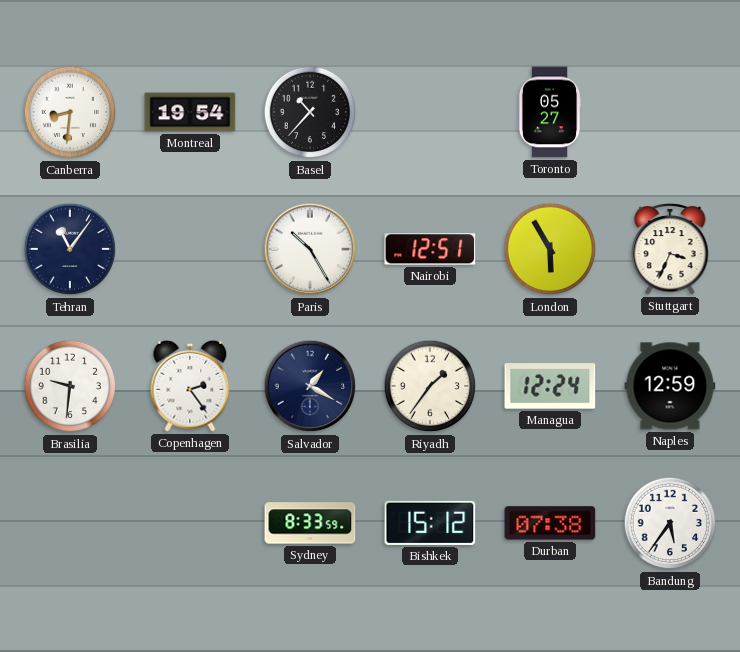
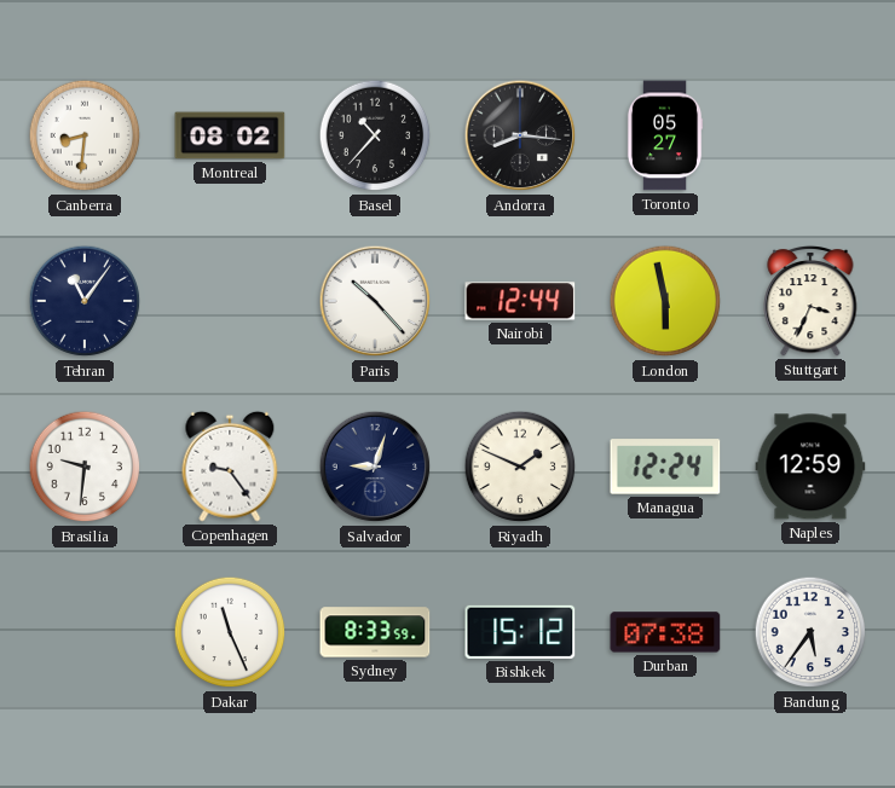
Montreal: 19:54 -> 08:02 (230, 135)
Andorra: none -> 8:16 (520, 135)
Paris: 10:25 -> 10:23 (375, 301)
Nairobi: 12:51 -> 12:44 (520, 301)
London: 5:55 -> 5:58 (665, 301)
Copenhagen: 2:24 -> 9:24 (230, 467)
Salvador: 1:20 -> 9:03 (375, 467)
Riyadh: 1:36 -> 1:49 (520, 467)
Dakar: none -> 11:26 (230, 632)
